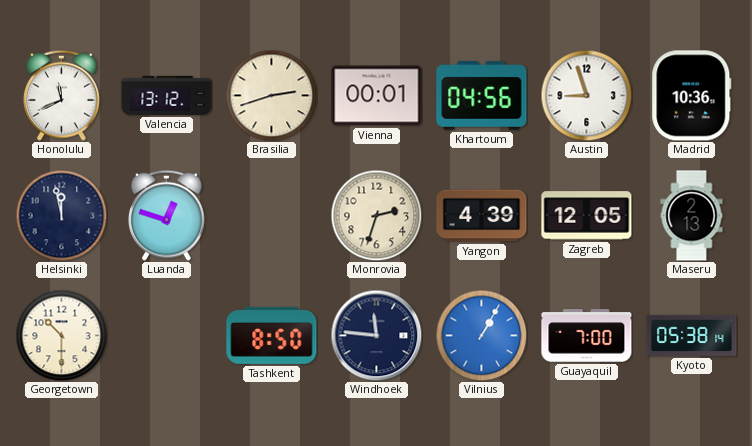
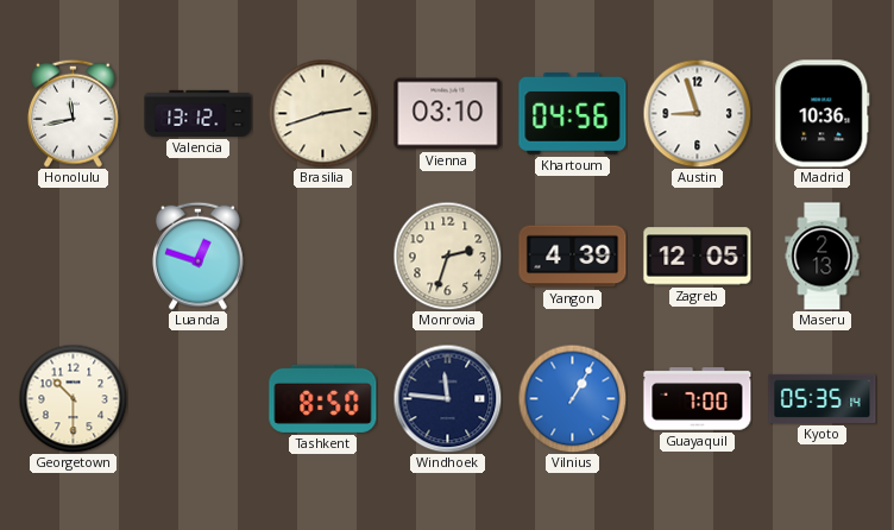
Honolulu: 11:41 -> 11:43 (74, 113)
Vienna: 00:01 -> 03:10 (448, 114)
Helsinki: 11:58 -> none (61, 215)
Kyoto: 05:38 -> 05:35 (823, 398)
